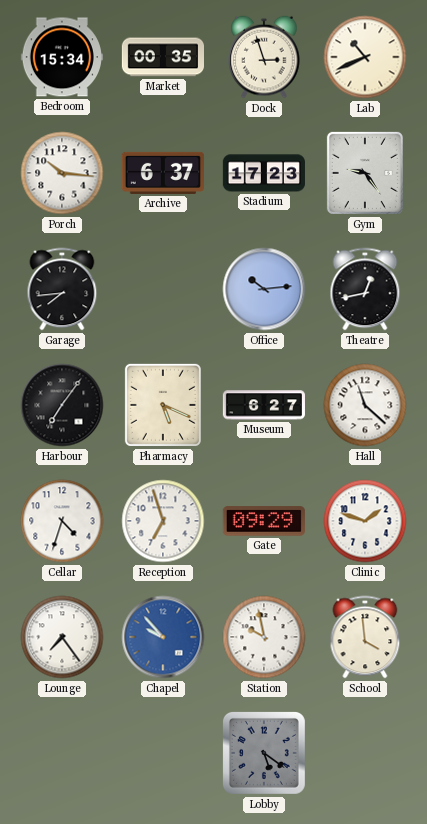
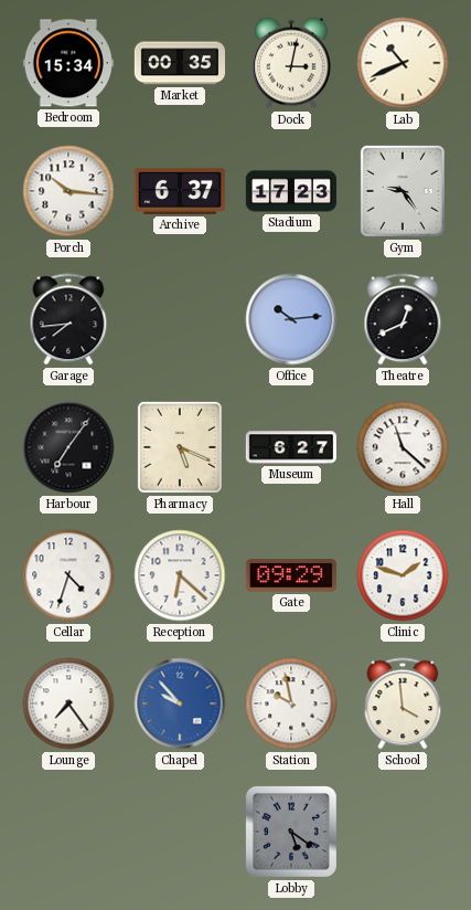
Dock: 2:57 -> 3:02 (291, 63)
Theatre: 12:43 -> 12:41 (403, 319)
Reception: 6:57 -> 6:22 (180, 575)
